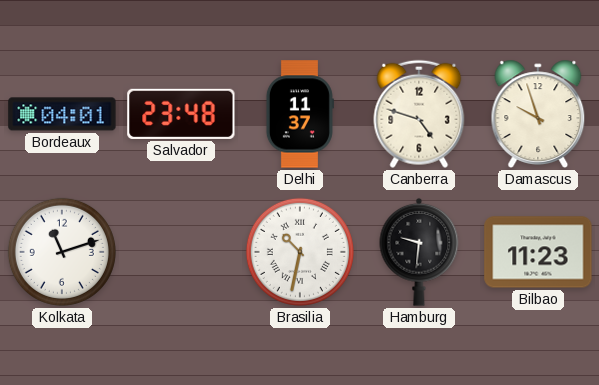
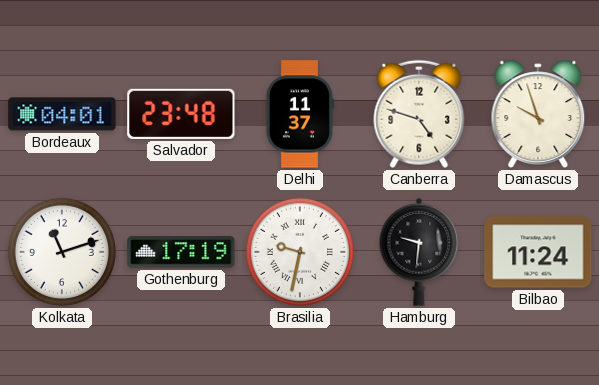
Gothenburg: none -> 17:19 (181, 252)
Brasilia: 10:32 -> 9:32 (300, 252)
Bilbao: 11:23 -> 11:24 (538, 252)
